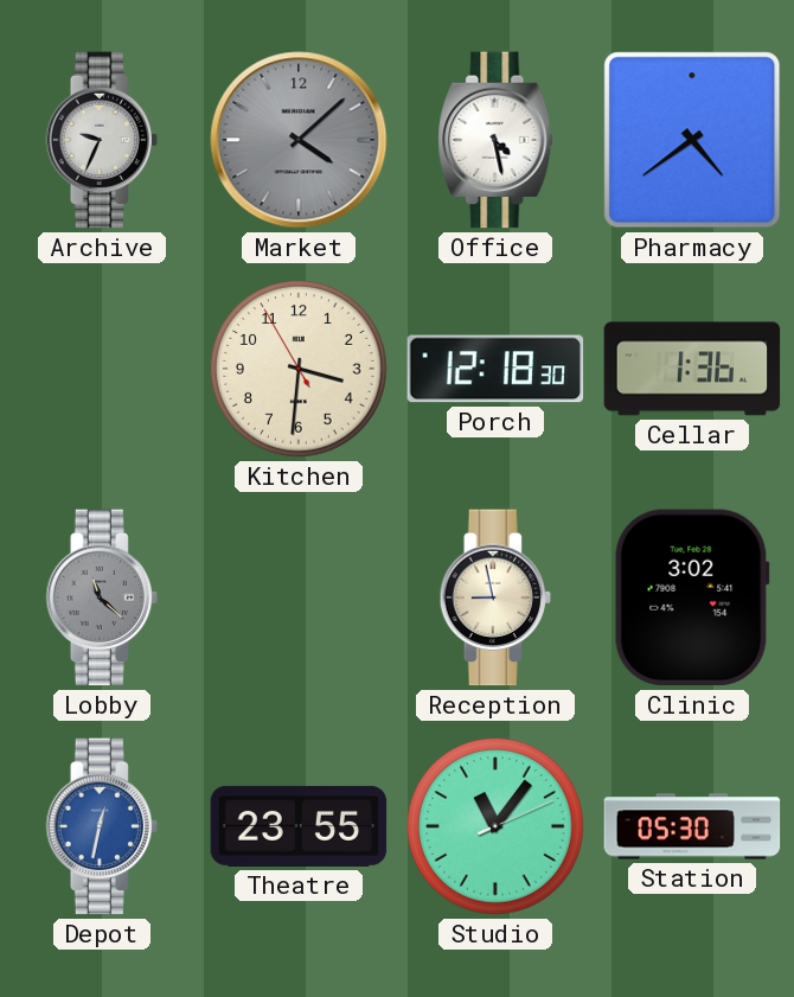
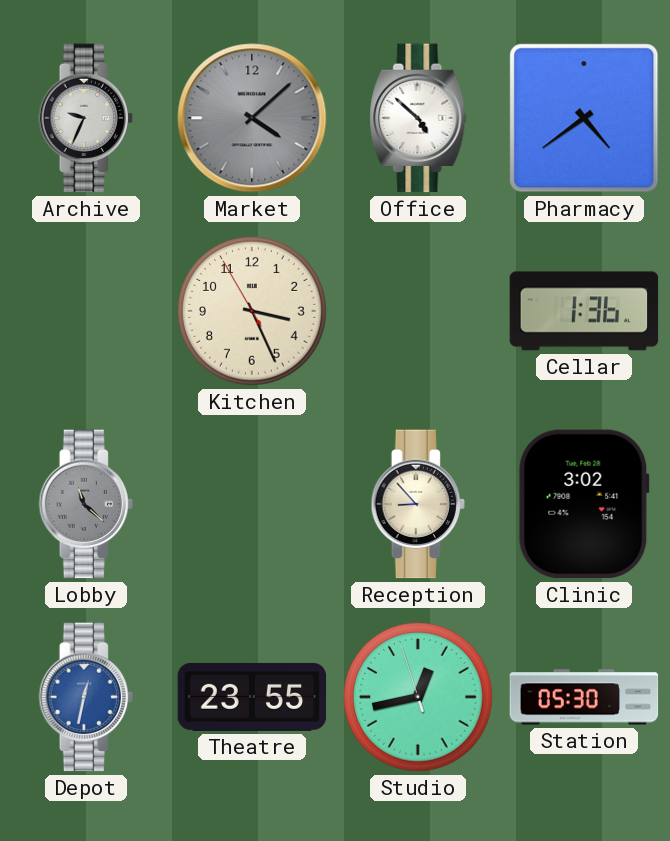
Office: 4:28 -> 4:52 (418, 118)
Kitchen: 3:30 -> 3:25 (253, 312)
Porch: 12:18 -> none (495, 369)
Reception: 8:58 -> 8:53 (418, 504)
Studio: 11:06 -> 12:42 (419, 698)
